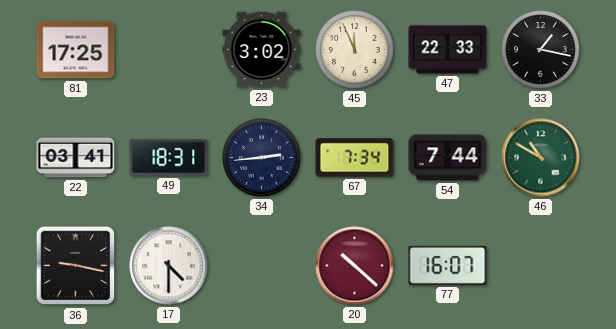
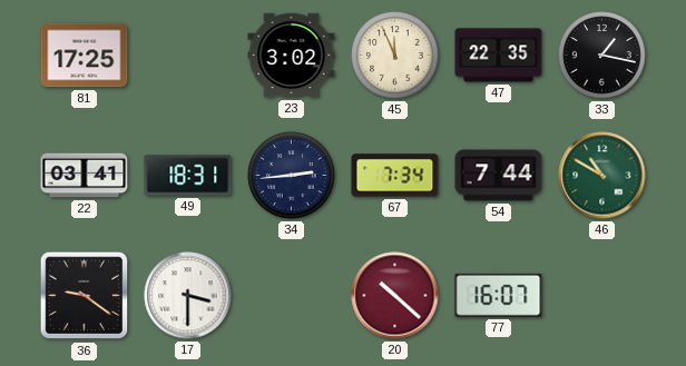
47: 22:33 -> 22:35 (499, 56)
36: 9:17 -> 9:21 (85, 296)
17: 4:30 -> 3:30 (188, 296)
